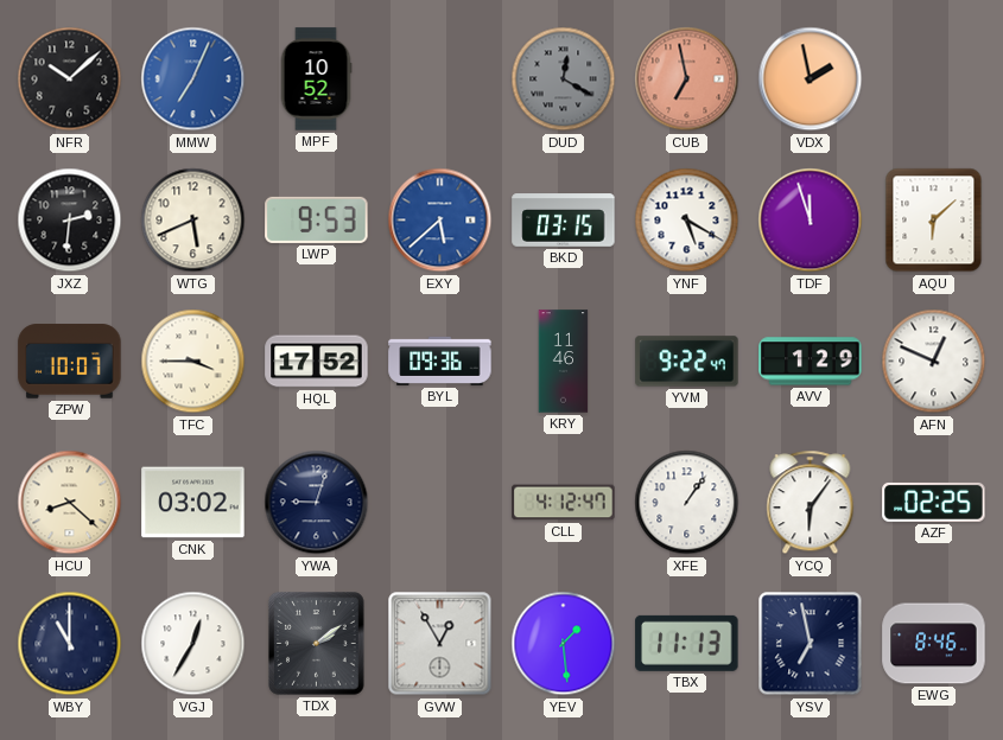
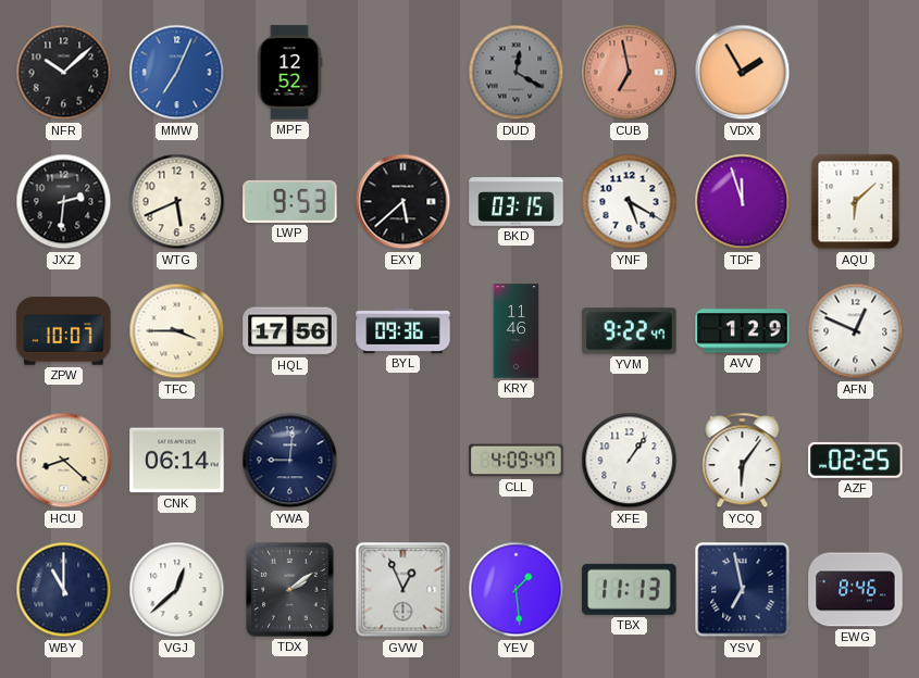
MPF: 10:52 -> 12:52 (289, 73)
VDX: 1:58 -> 1:55 (743, 73)
EXY dial: blue -> black (403, 202)
HQL: 17:52 -> 17:56 (290, 331)
CNK: 03:02 -> 06:14 (177, 461)
YWA: 9:03 -> 9:01 (290, 461)
CLL: 4:12 -> 4:09 (517, 461)
VGJ: 12:35 -> 12:38 (177, 590)
GVW: 12:55 -> 12:56 (403, 590)
